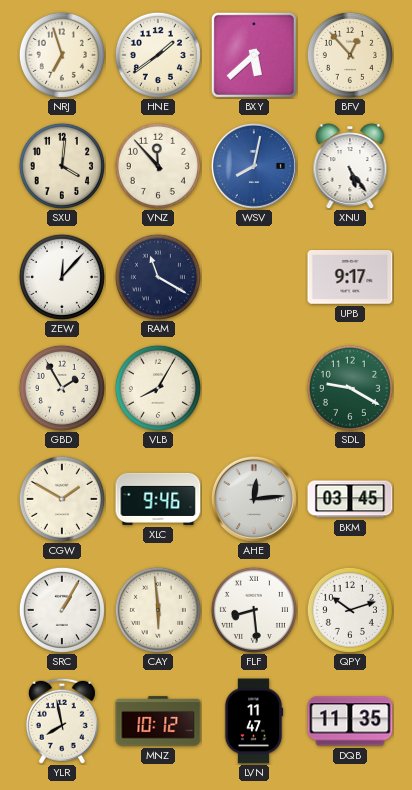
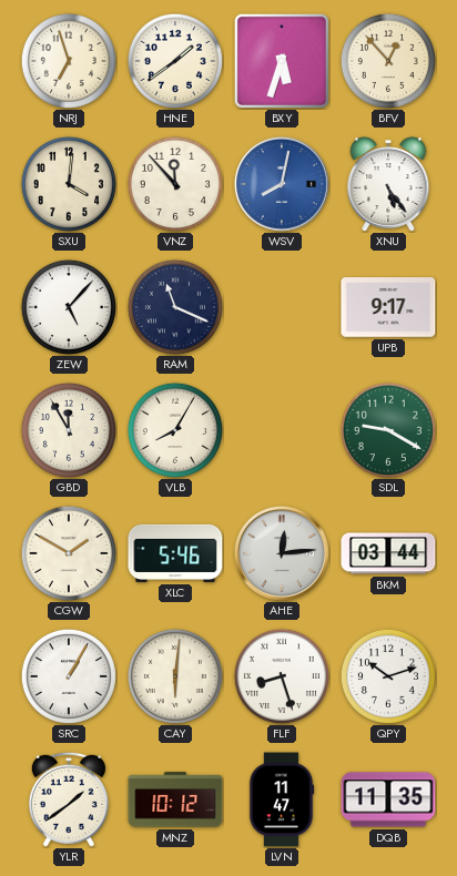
BXY: 5:38 -> 5:33 (282, 61)
ZEW: 12:07 -> 5:07 (69, 307)
RAM: 11:20 -> 11:19 (175, 307)
GBD: 1:55 -> 11:55 (69, 430)
XLC: 9:46 -> 5:46 (175, 553)
BKM: 03:45 -> 03:44 (388, 553)
CAY: 5:59 -> 6:01 (175, 676)
FLF: 8:29 -> 8:27 (282, 676)
YLR: 7:58 -> 1:39 (69, 799)
